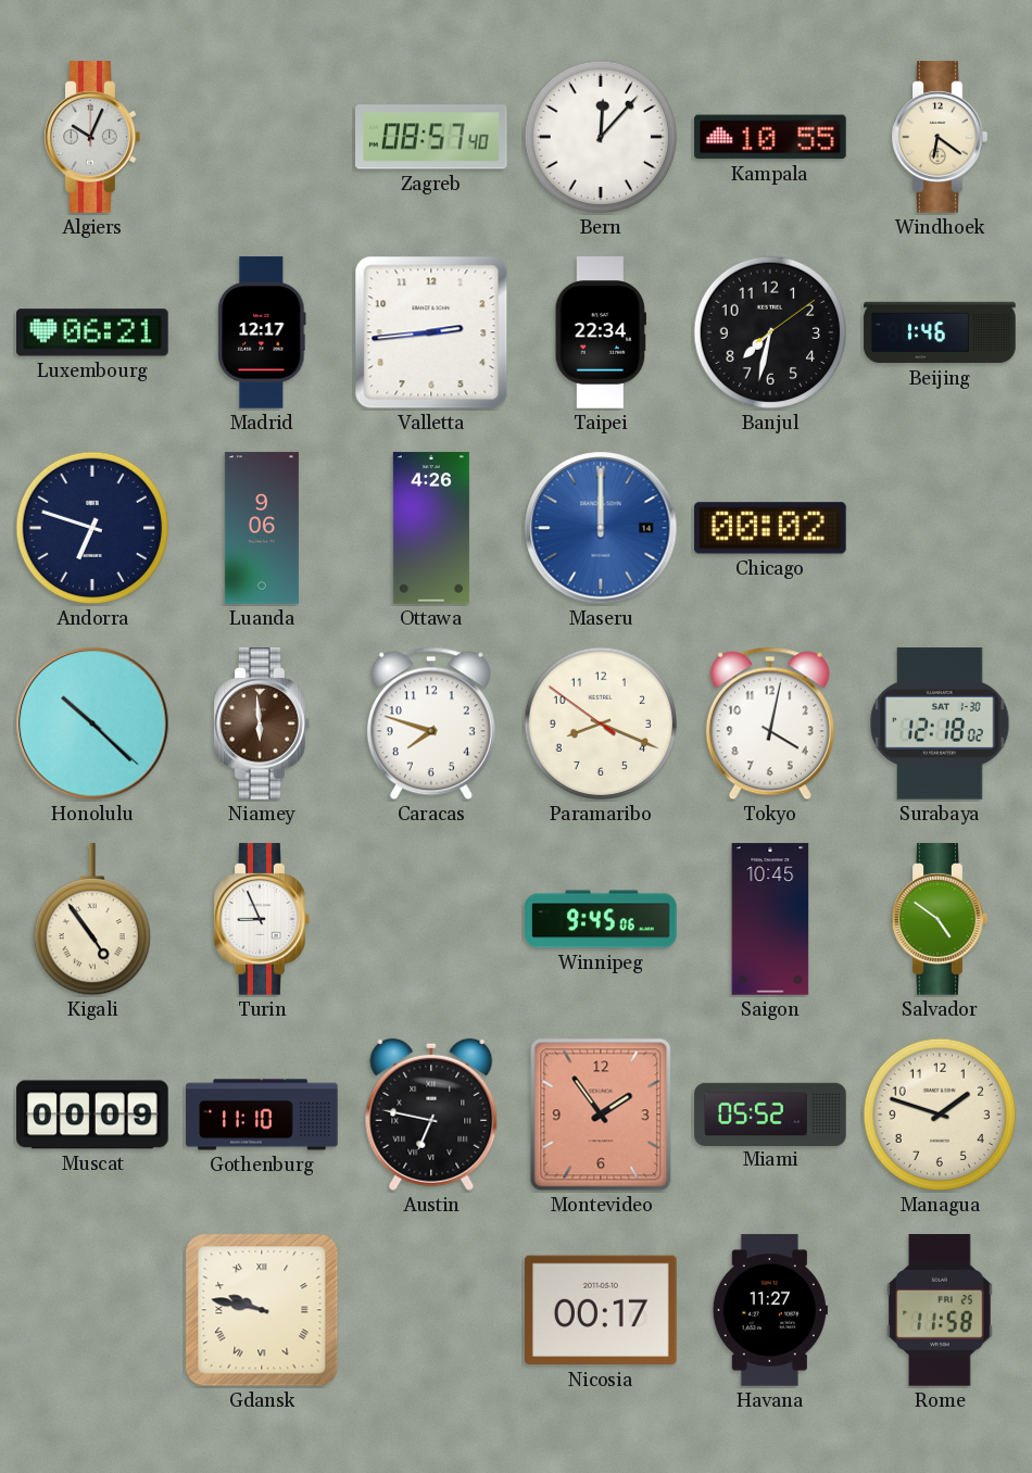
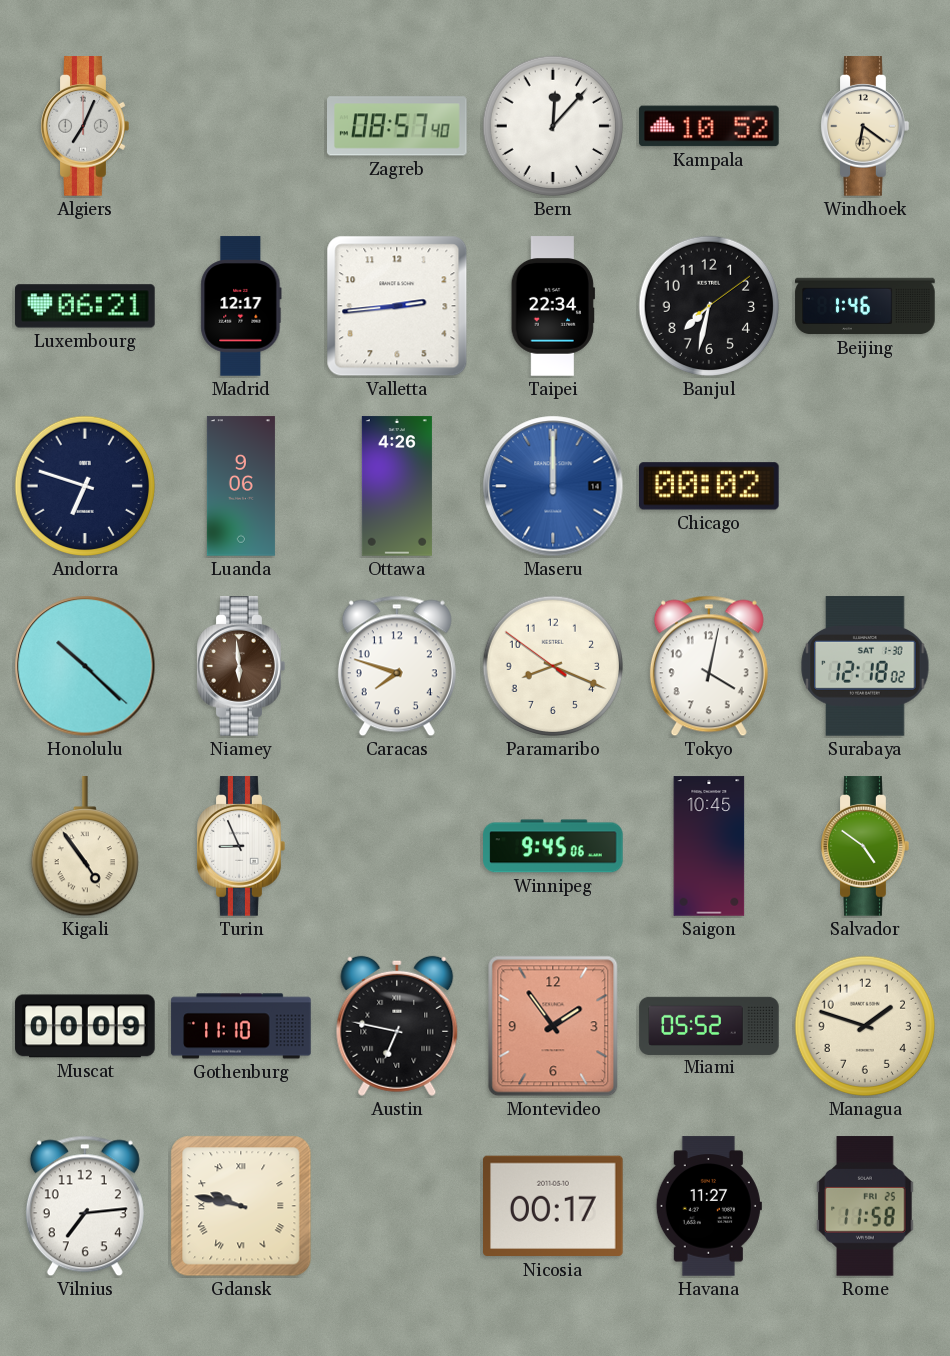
Algiers: 10:04 -> 7:04 (85, 126)
Kampala: 10:55 -> 10:52 (709, 126)
Vilnius: none -> 7:14 (85, 1206)
